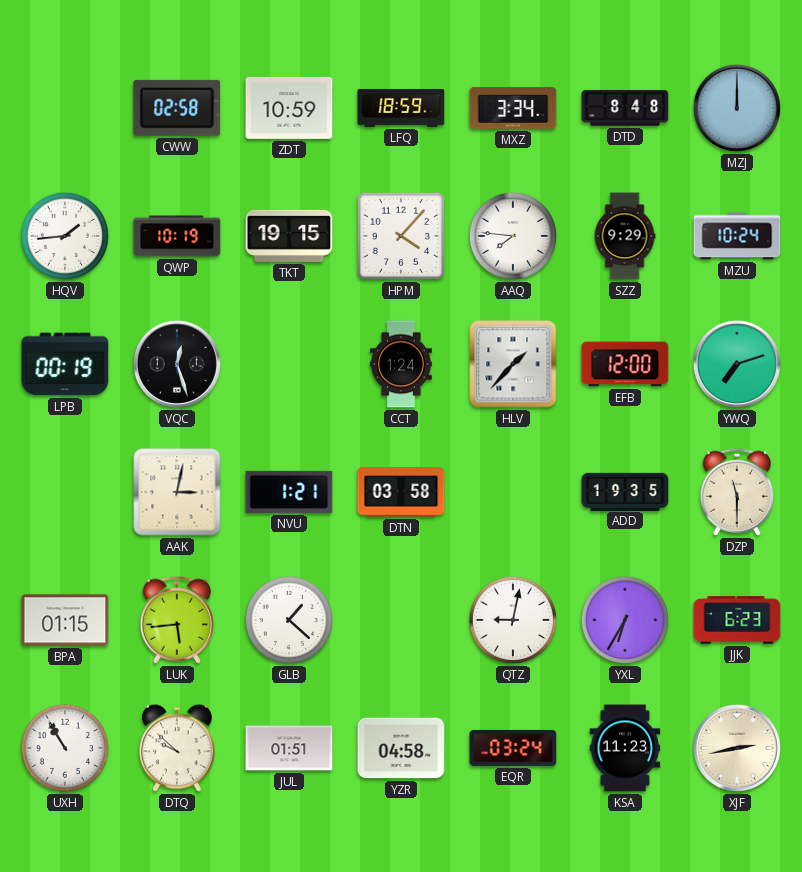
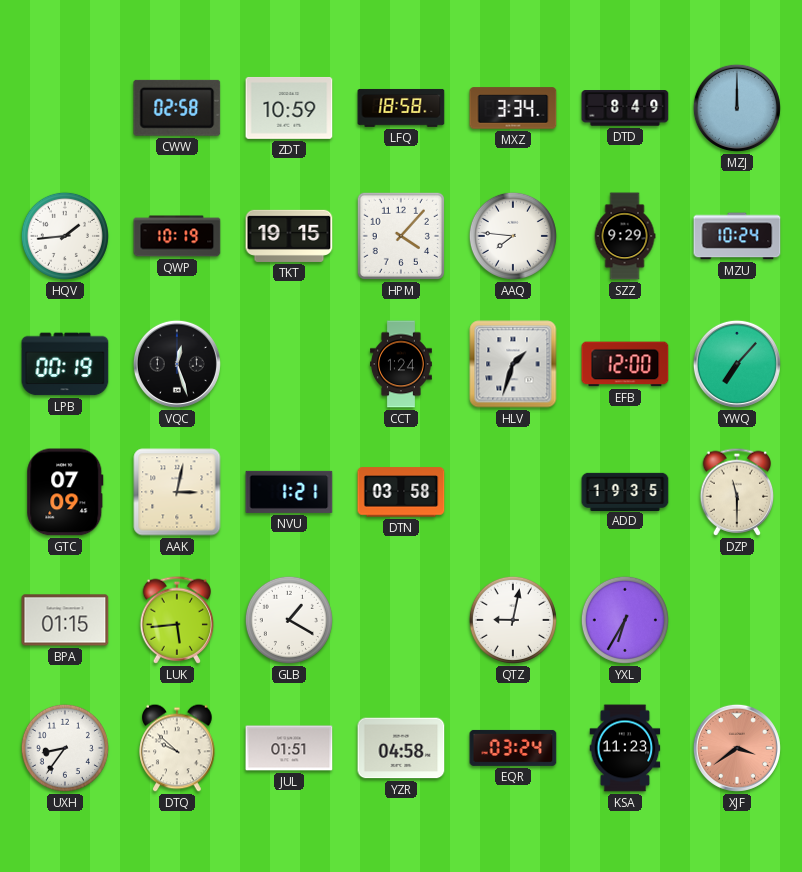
LFQ: 18:59 -> 18:58 (401, 108)
DTD: 8:48 -> 8:49 (625, 108)
HLV: 1:37 -> 1:33 (513, 364)
YWQ: 7:12 -> 7:07 (737, 364)
GTC: none -> 07:09 (65, 492)
GLB: 1:22 -> 1:20 (289, 620)
JJK: 6:23 -> none (737, 620)
UXH: 10:55 -> 8:36 (65, 748)
XJF: 2:43 -> 3:39 (737, 748)
XJF dial: cream -> salmon (737, 748)
